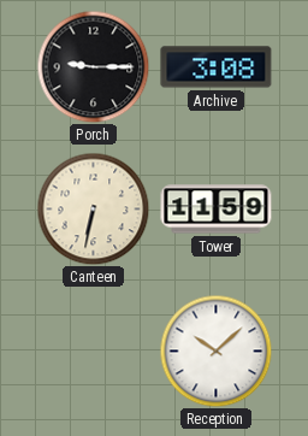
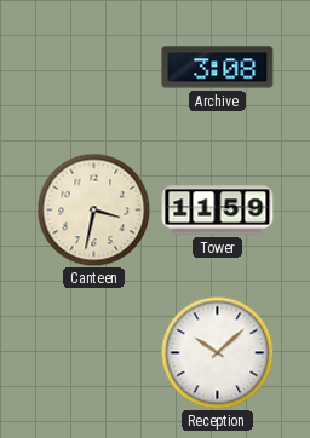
Porch: 9:15 -> none (93, 66)
Canteen: 6:32 -> 3:32 (93, 209)
